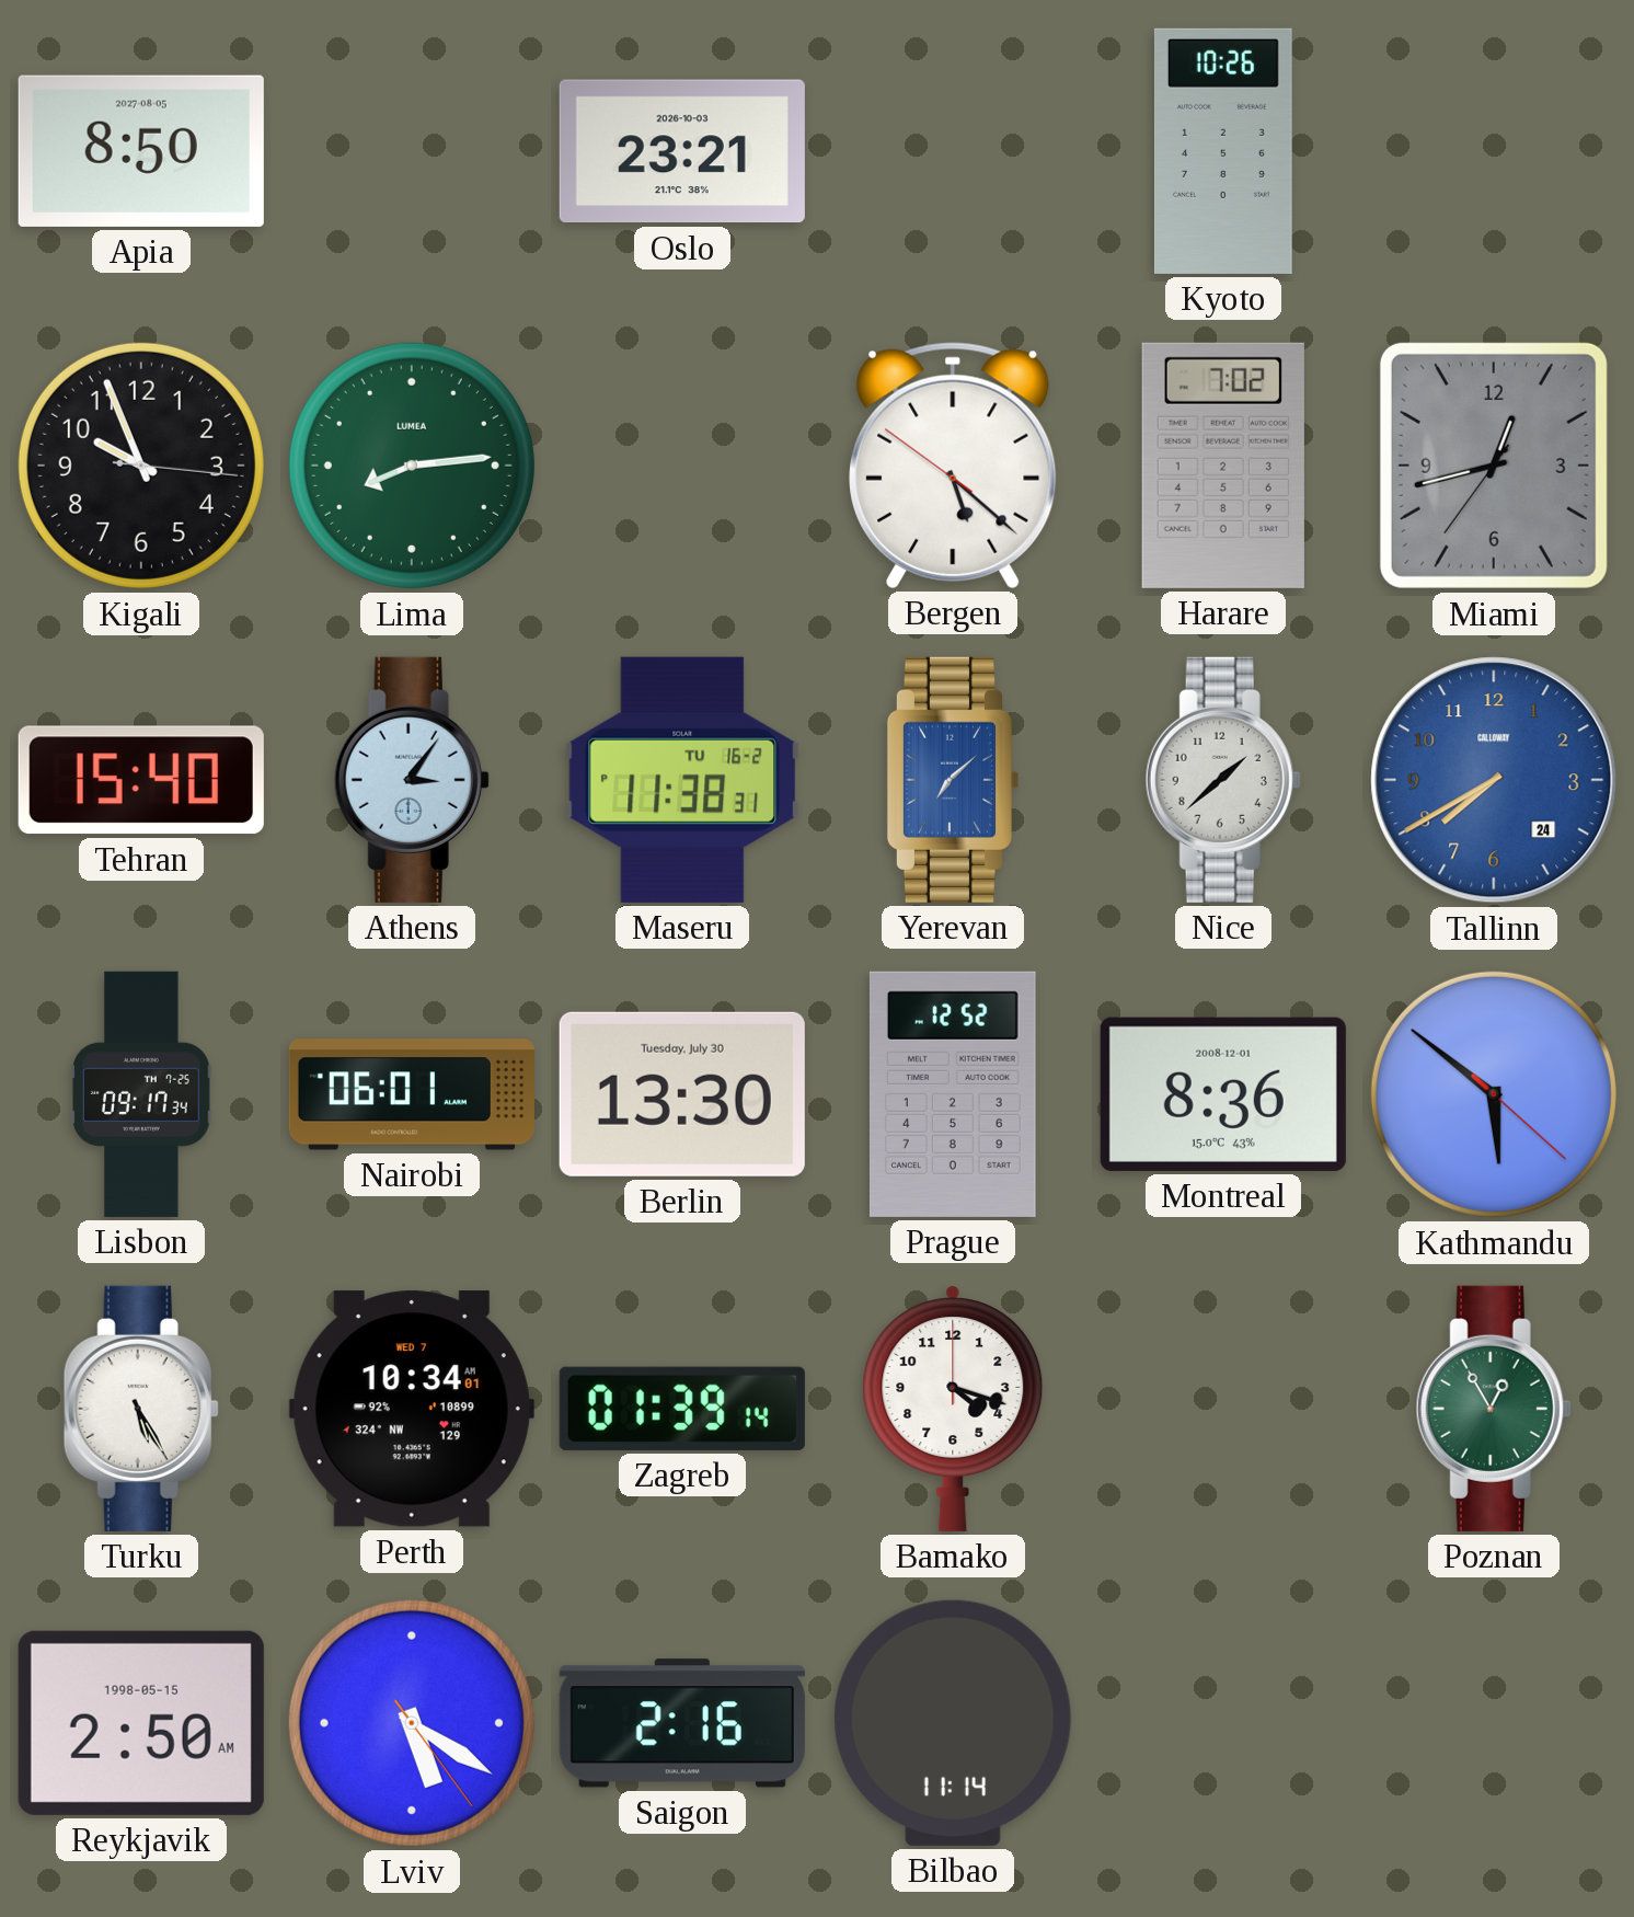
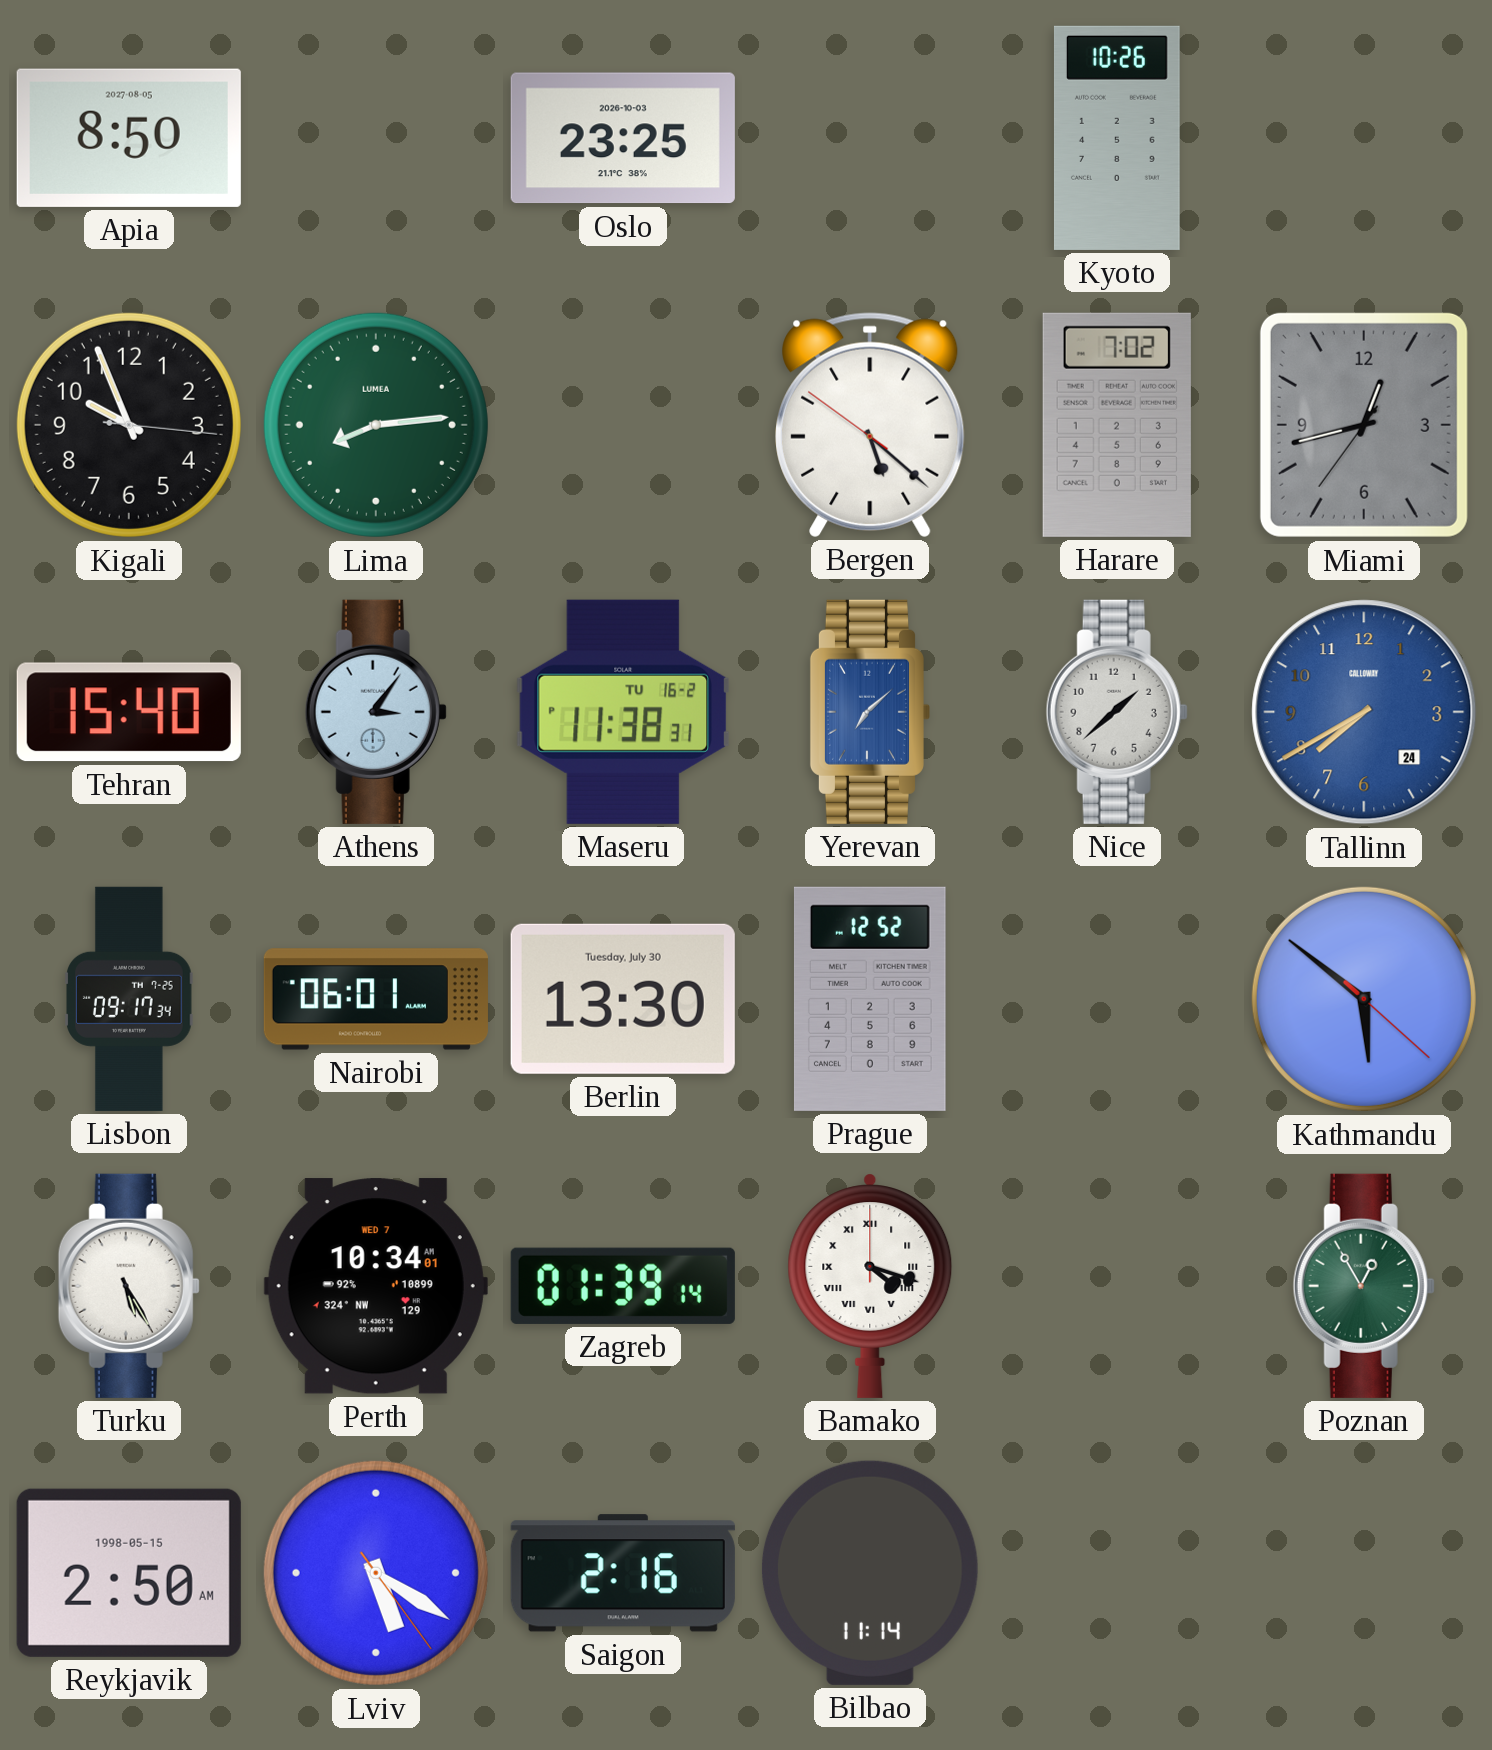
Oslo: 23:21 -> 23:25 (623, 138)
Montreal: 8:36 -> none (1223, 1094)
Bamako numerals: Arabic -> Roman (870, 1286)
